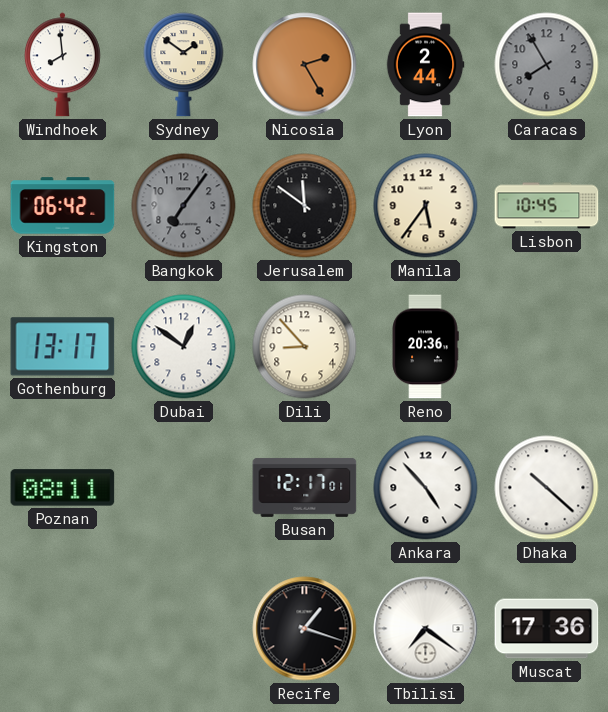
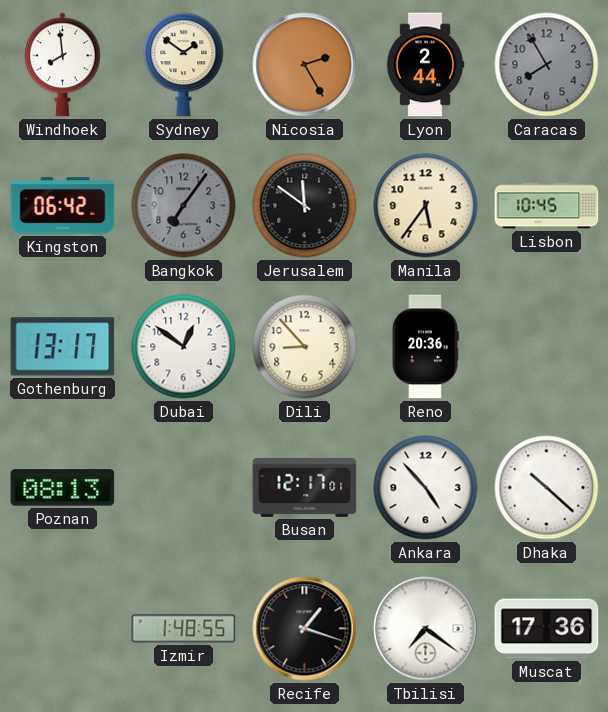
Poznan: 08:11 -> 08:13 (63, 488)
Izmir: none -> 1:48 (184, 629)
